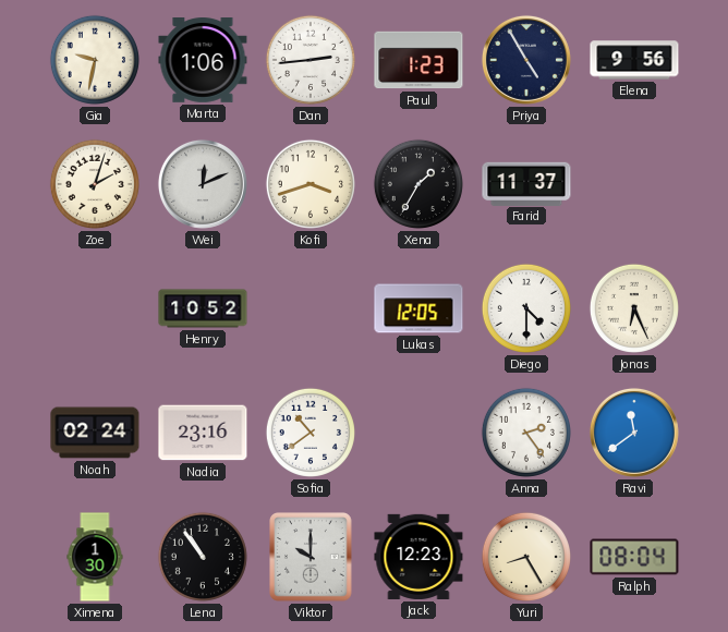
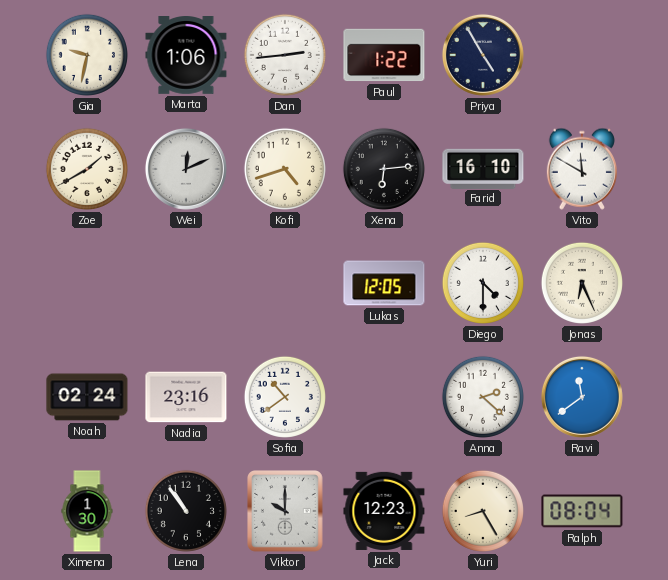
Paul: 1:23 -> 1:22 (384, 55)
Elena: 9:56 -> none (634, 60)
Zoe: 2:03 -> 1:40 (87, 169)
Kofi: 3:42 -> 4:42 (285, 169)
Xena: 1:35 -> 6:14 (384, 169)
Farid: 11:37 -> 16:10 (483, 168)
Vito: none -> 11:50 (582, 169)
Henry: 10:52 -> none (203, 308)
Anna: 2:24 -> 2:22 (483, 397)
